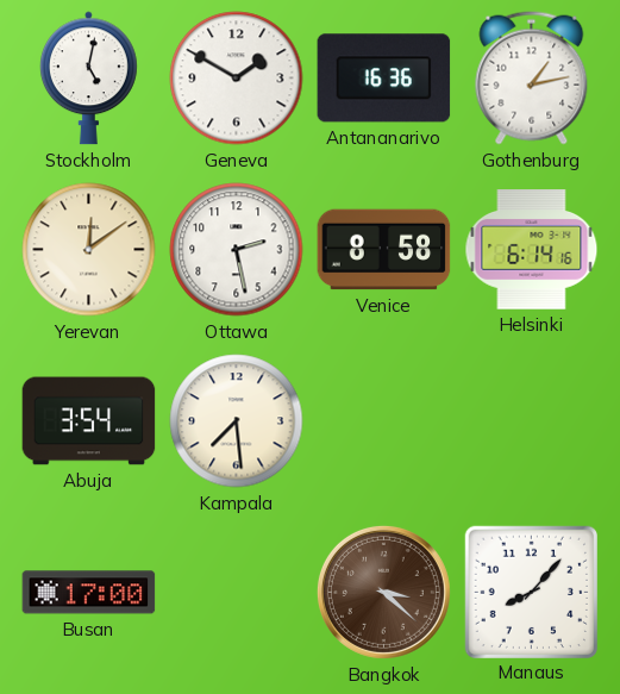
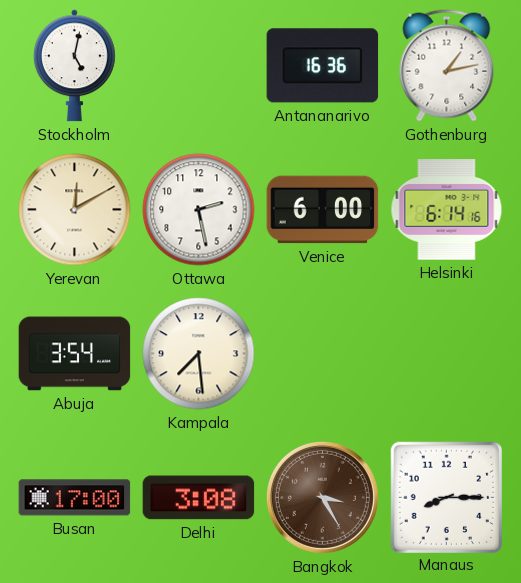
Geneva: 1:50 -> none (237, 79)
Yerevan: 12:09 -> 12:10 (75, 210)
Venice: 8:58 -> 6:00 (323, 210)
Delhi: none -> 3:08 (199, 498)
Bangkok: 3:22 -> 3:25 (322, 497)
Manaus: 8:07 -> 8:15 (446, 497)
